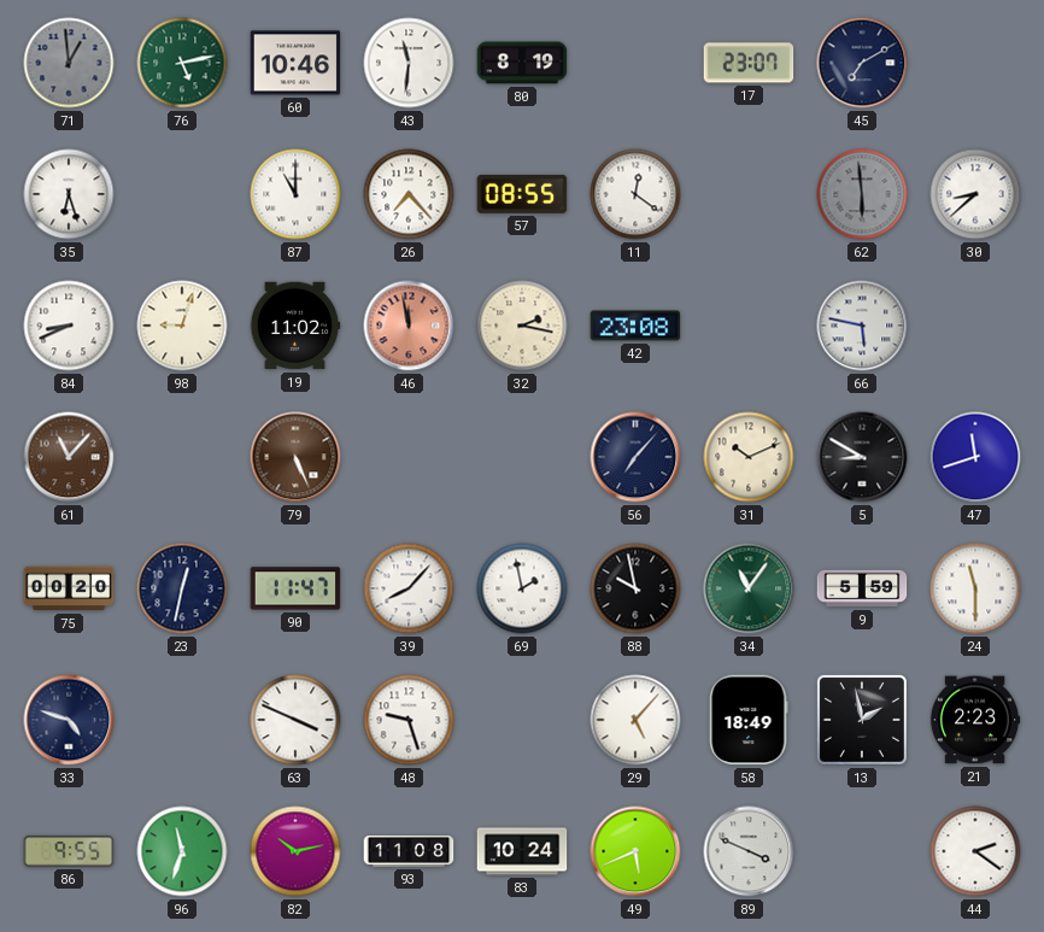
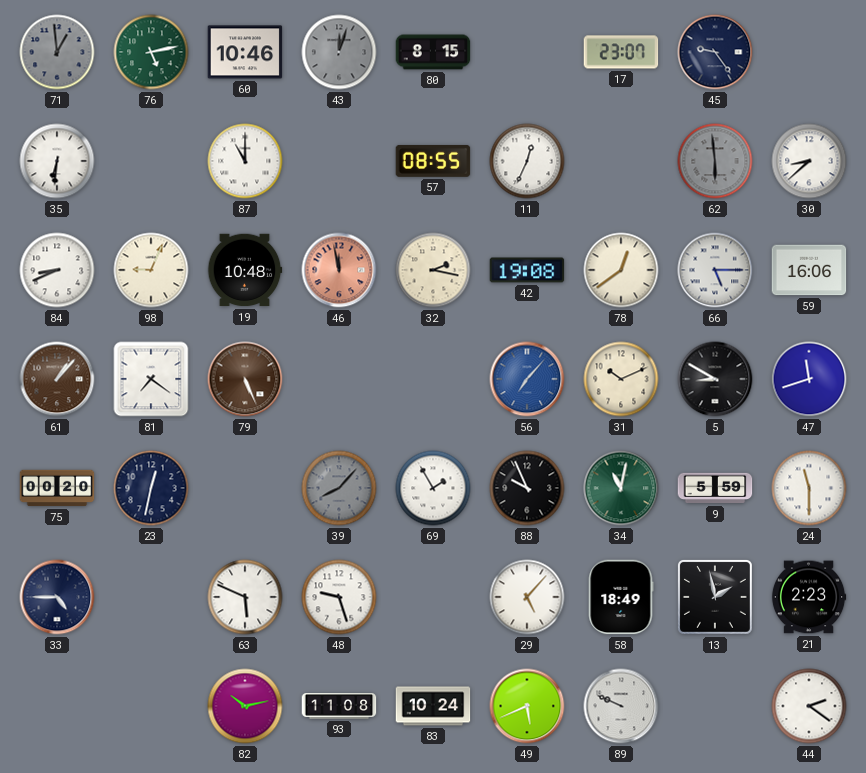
43: 11:31 -> 12:03 (339, 52)
43 dial: white -> grey (339, 52)
80: 8:19 -> 8:15 (433, 52)
45: 7:10 -> 9:24 (715, 52)
35: 6:27 -> 6:31 (57, 161)
26: 7:23 -> none (409, 194)
11: 12:21 -> 12:34 (527, 161)
98: 9:03 -> 9:04 (151, 270)
19: 11:02 -> 10:48 (245, 270)
42: 23:08 -> 19:08 (527, 270)
78: none -> 12:39 (621, 270)
66: 5:47 -> 5:15 (715, 270)
59: none -> 16:06 (809, 270)
61: 11:07 -> 1:07 (57, 379)
81: none -> 7:21 (151, 379)
56 dial: navy -> blue (527, 379)
90: 11:47 -> none (295, 588)
39 dial: white -> grey (339, 488)
69: 1:58 -> 1:55 (433, 488)
88: 9:58 -> 9:56 (527, 488)
34: 11:06 -> 11:02 (621, 488)
33: 4:48 -> 4:45 (57, 597)
63: 3:49 -> 5:49 (245, 597)
86: 9:55 -> none (69, 851)
96: 11:33 -> none (182, 851)
89: 3:49 -> 9:49 (621, 706)
